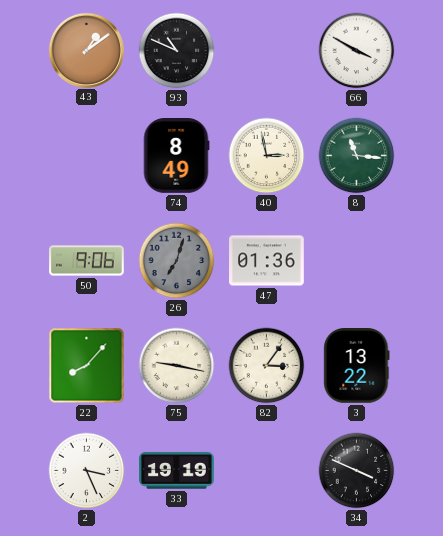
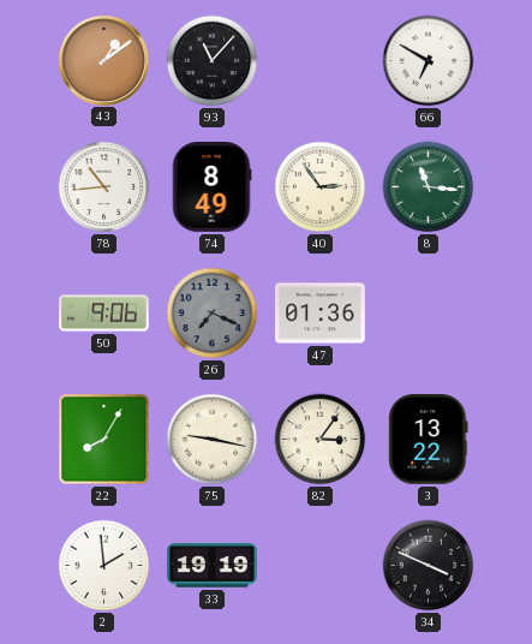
93: 10:49 -> 11:07 (213, 61)
66: 3:50 -> 6:50 (429, 61)
78: none -> 10:44 (104, 187)
40: 2:58 -> 2:54 (321, 187)
26: 7:03 -> 7:19 (213, 314)
22: 8:07 -> 8:05 (104, 440)
2: 3:26 -> 1:59 (104, 566)
